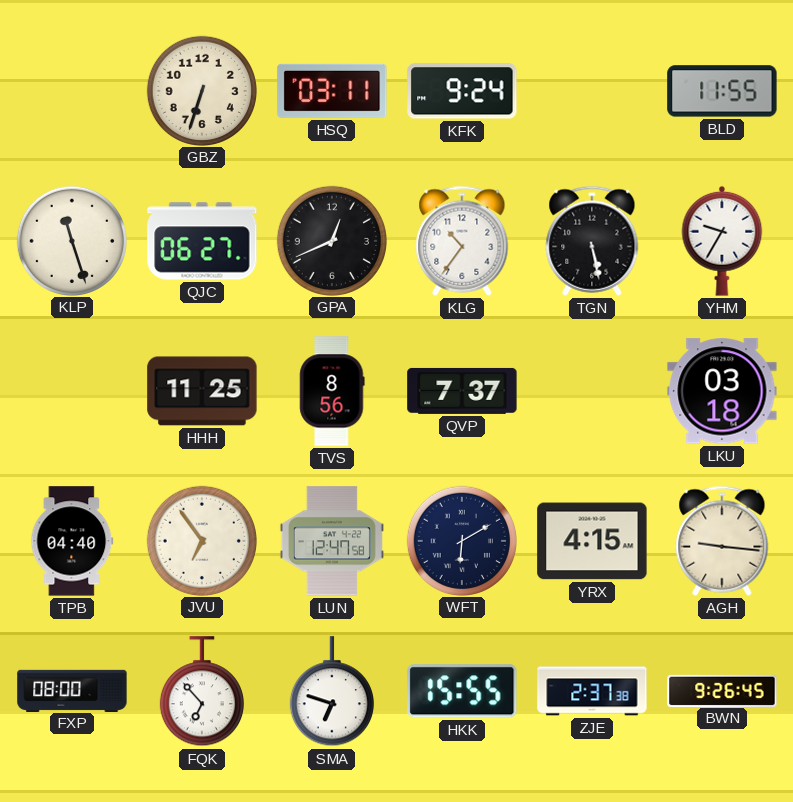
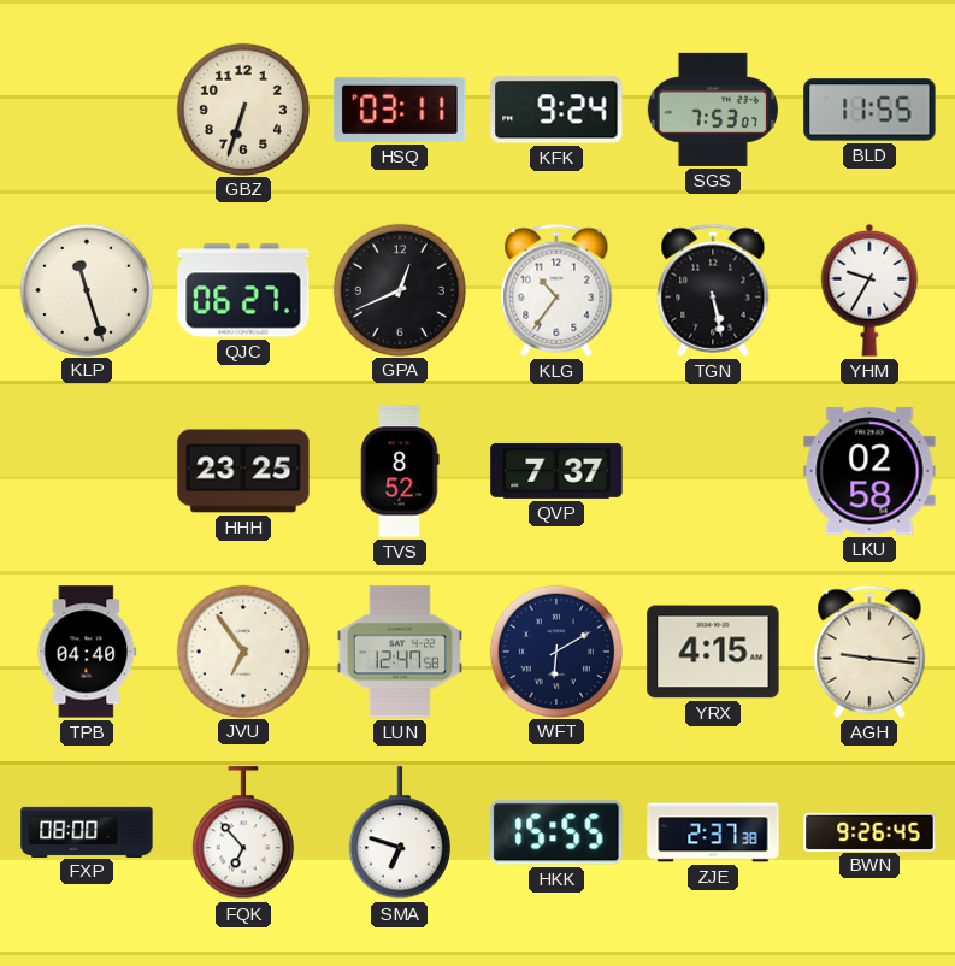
SGS: none -> 7:53 (713, 110)
HHH: 11:25 -> 23:25 (243, 471)
TVS: 8:56 -> 8:52 (400, 471)
LKU: 03:18 -> 02:58 (869, 471)
